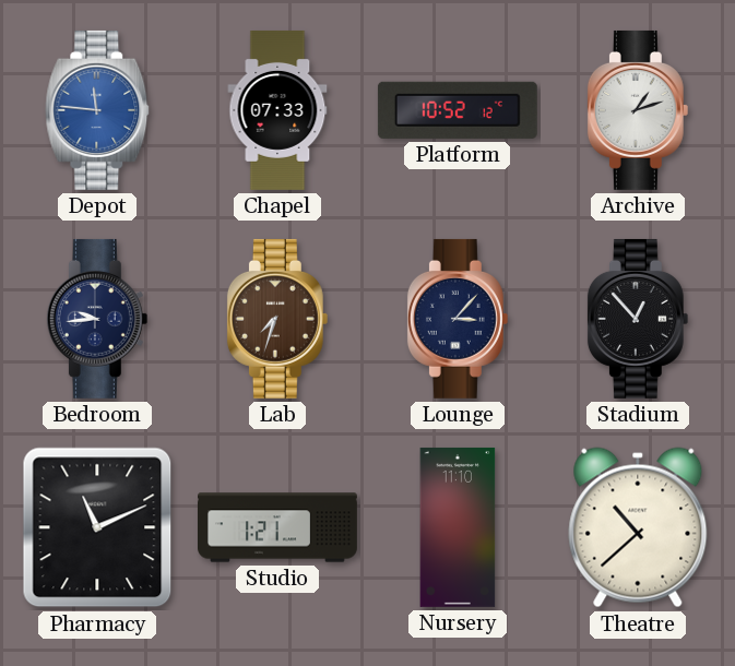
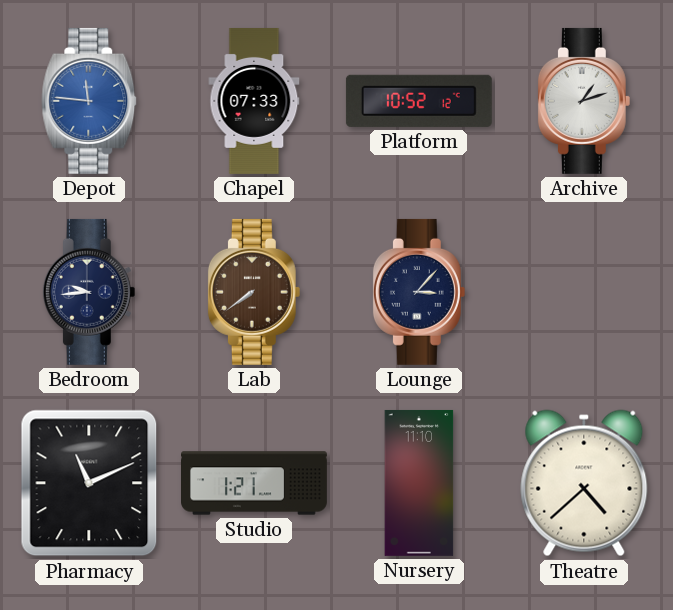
Lab: 7:33 -> 7:39 (254, 292)
Stadium: 12:53 -> none (638, 319)
Theatre: 10:38 -> 4:38 (584, 483)
